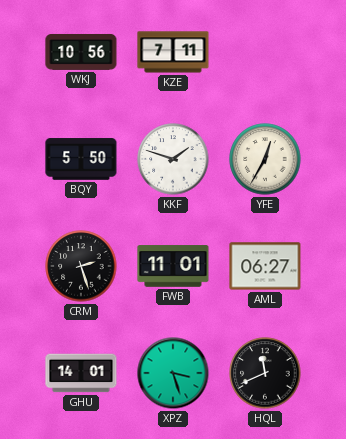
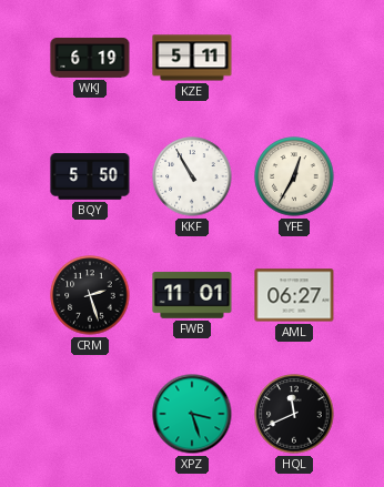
WKJ: 10:56 -> 6:19 (90, 58)
KZE: 7:11 -> 5:11 (192, 58)
KKF: 1:48 -> 10:55 (192, 176)
GHU: 14:01 -> none (81, 373)
